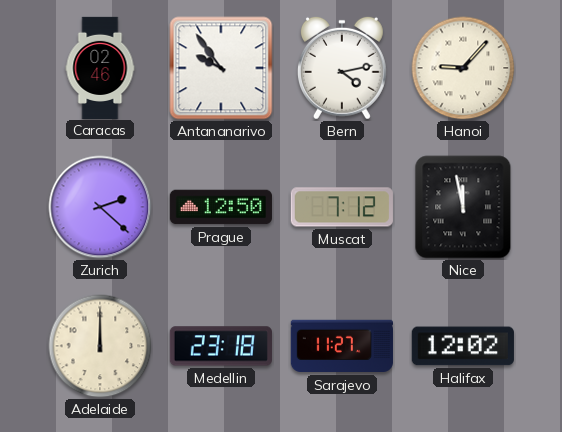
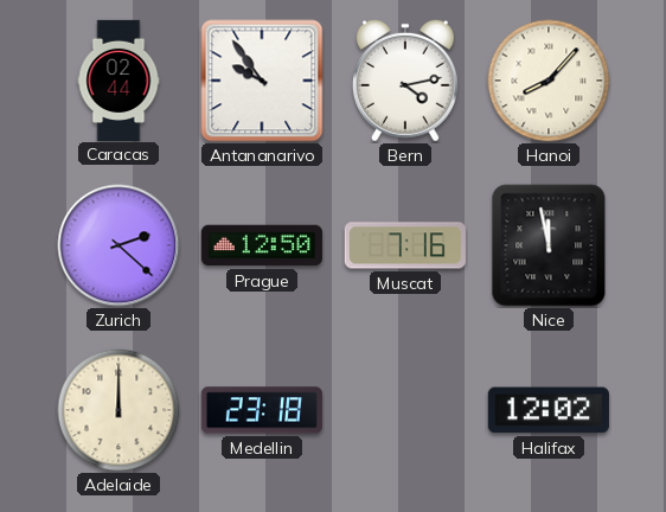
Caracas: 02:46 -> 02:44 (119, 79)
Hanoi: 9:07 -> 8:07 (549, 81)
Muscat: 7:12 -> 7:16 (405, 245)
Sarajevo: 11:27 -> none (342, 346)
